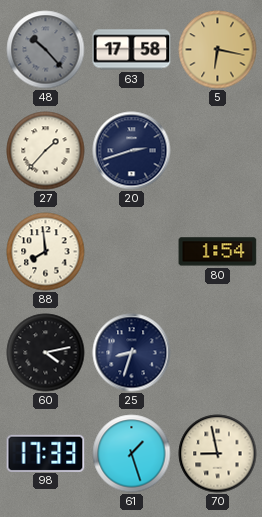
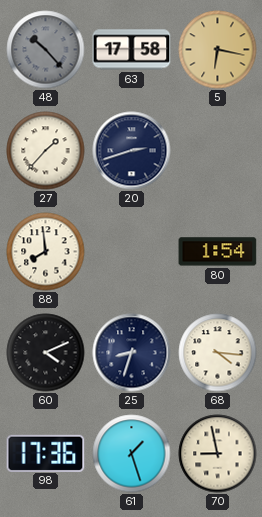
60: 4:13 -> 4:11 (46, 353)
68: none -> 4:16 (218, 353)
98: 17:33 -> 17:36 (46, 453)
